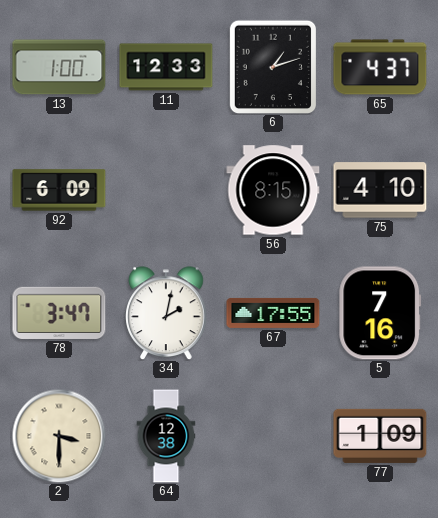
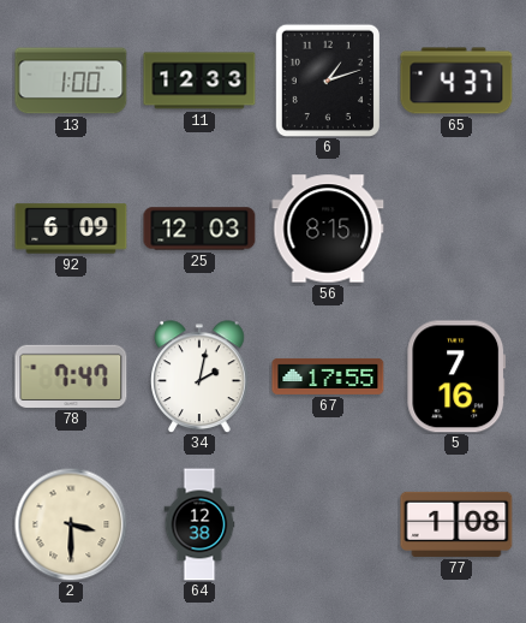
25: none -> 12:03 (199, 229)
75: 4:10 -> none (380, 190)
78: 3:47 -> 7:47 (71, 376)
77: 1:09 -> 1:08 (456, 524)
